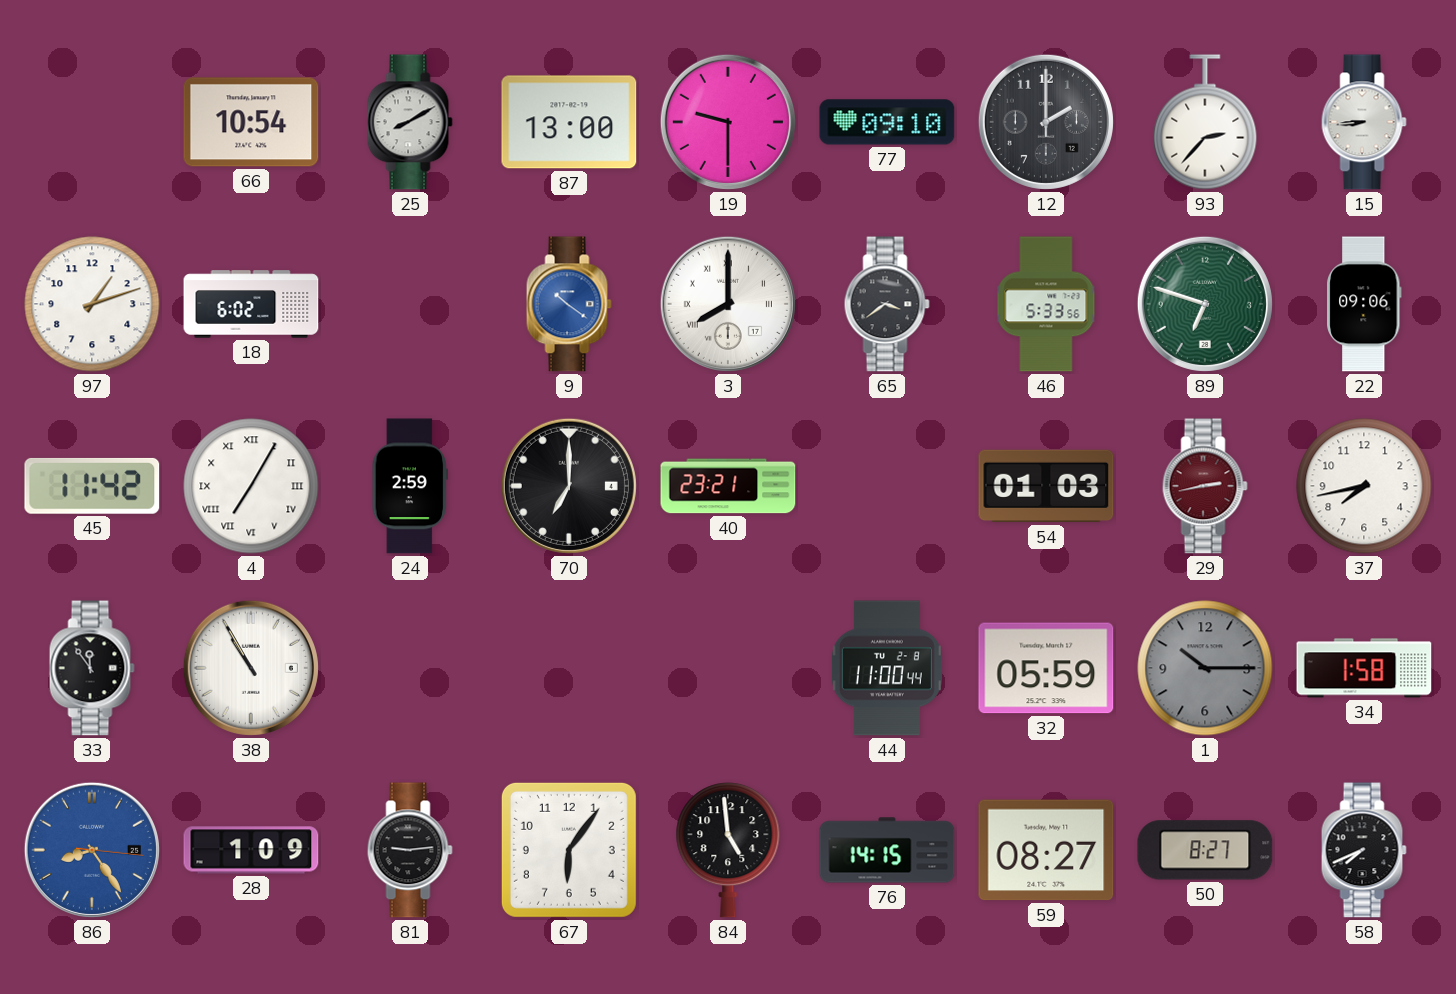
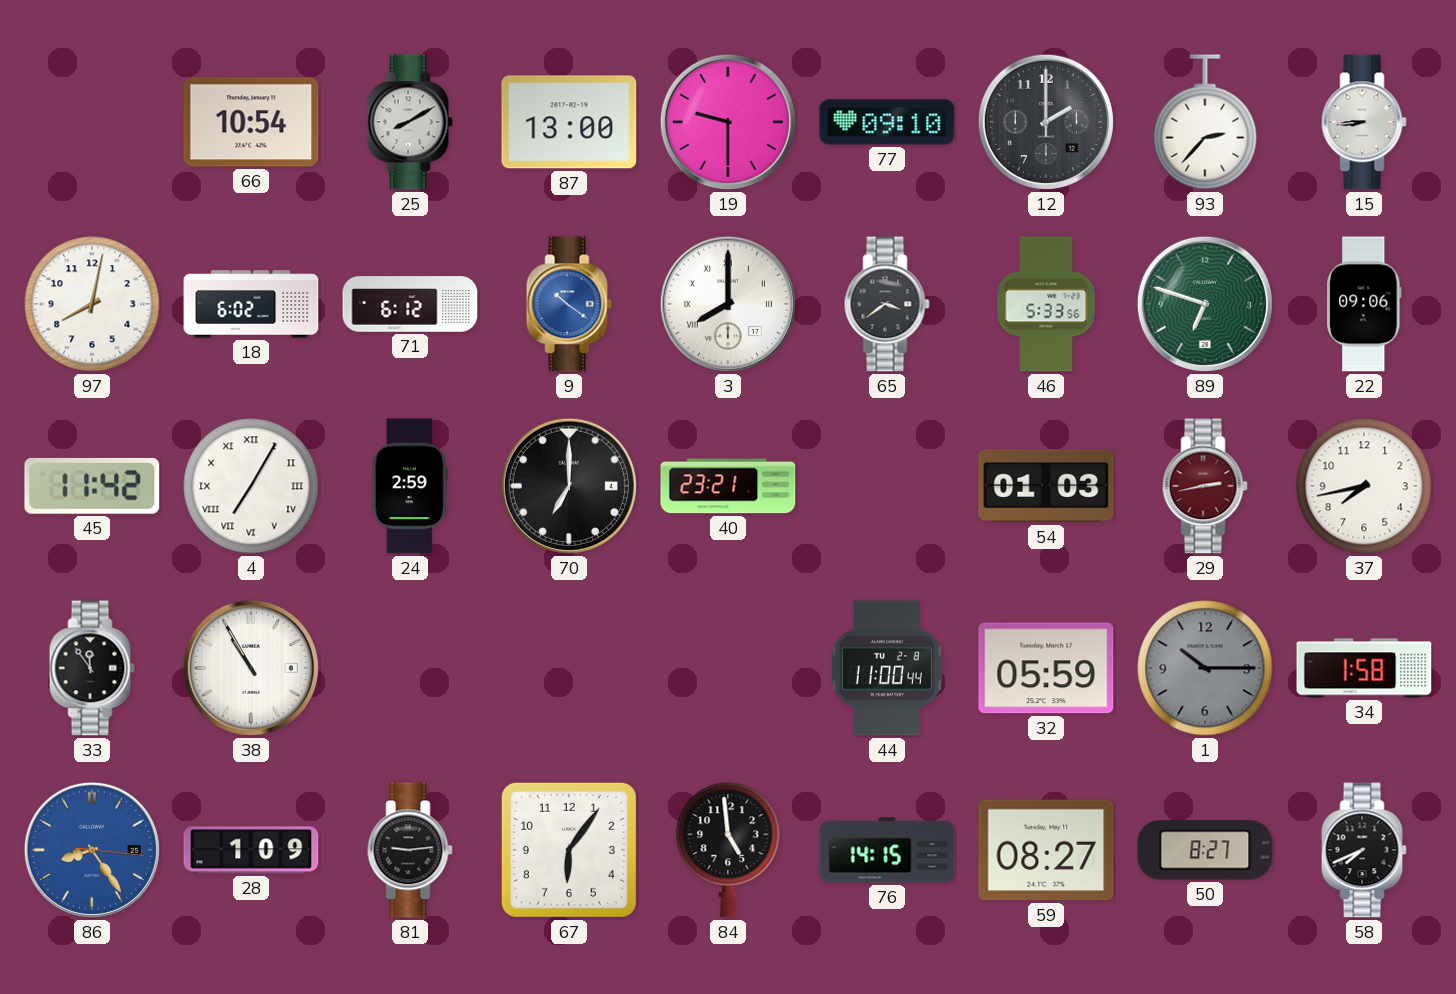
97: 1:12 -> 8:02 (92, 304)
71: none -> 6:12 (410, 304)
